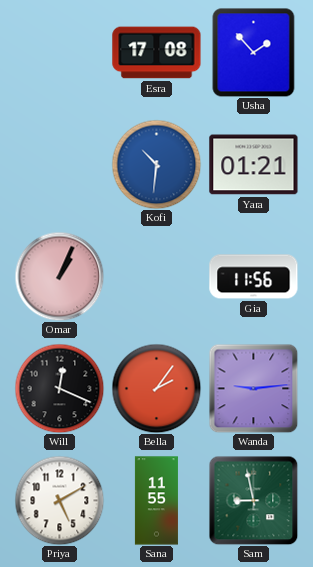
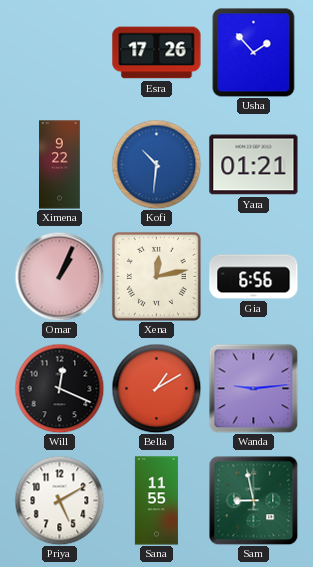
Esra: 17:08 -> 17:26 (157, 53)
Ximena: none -> 9:22 (60, 165)
Xena: none -> 12:13 (156, 276)
Gia: 11:56 -> 6:56 (254, 277)
Bella: 2:06 -> 1:10 (156, 388)
